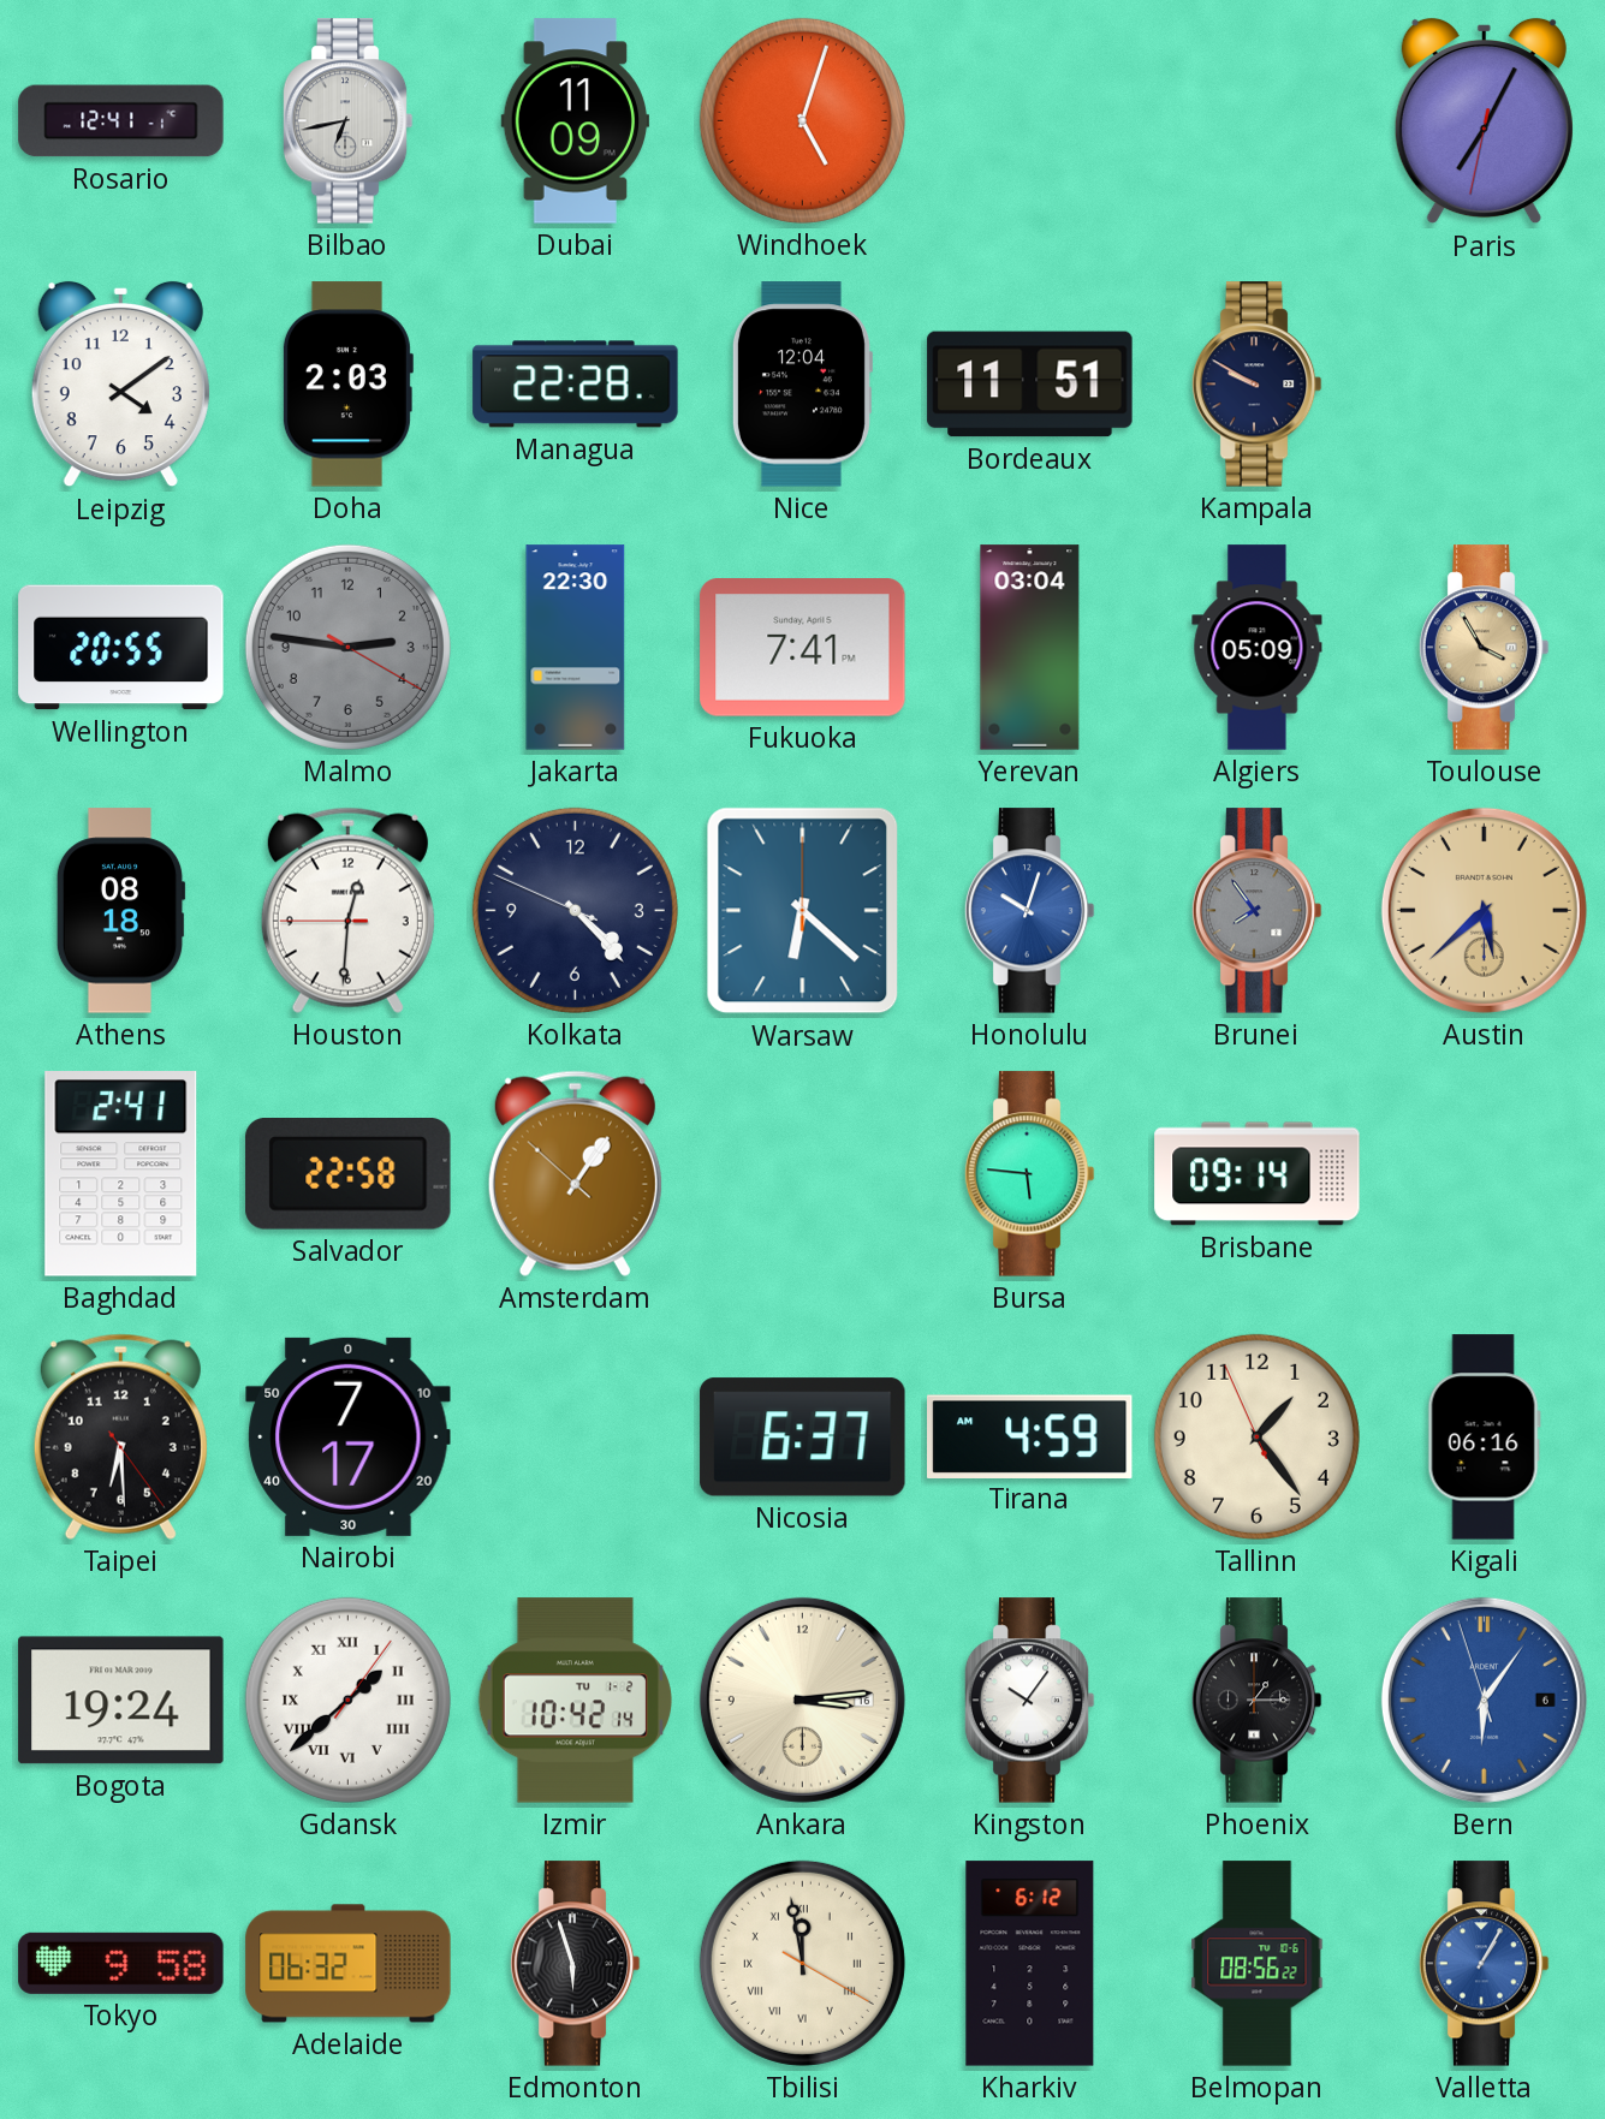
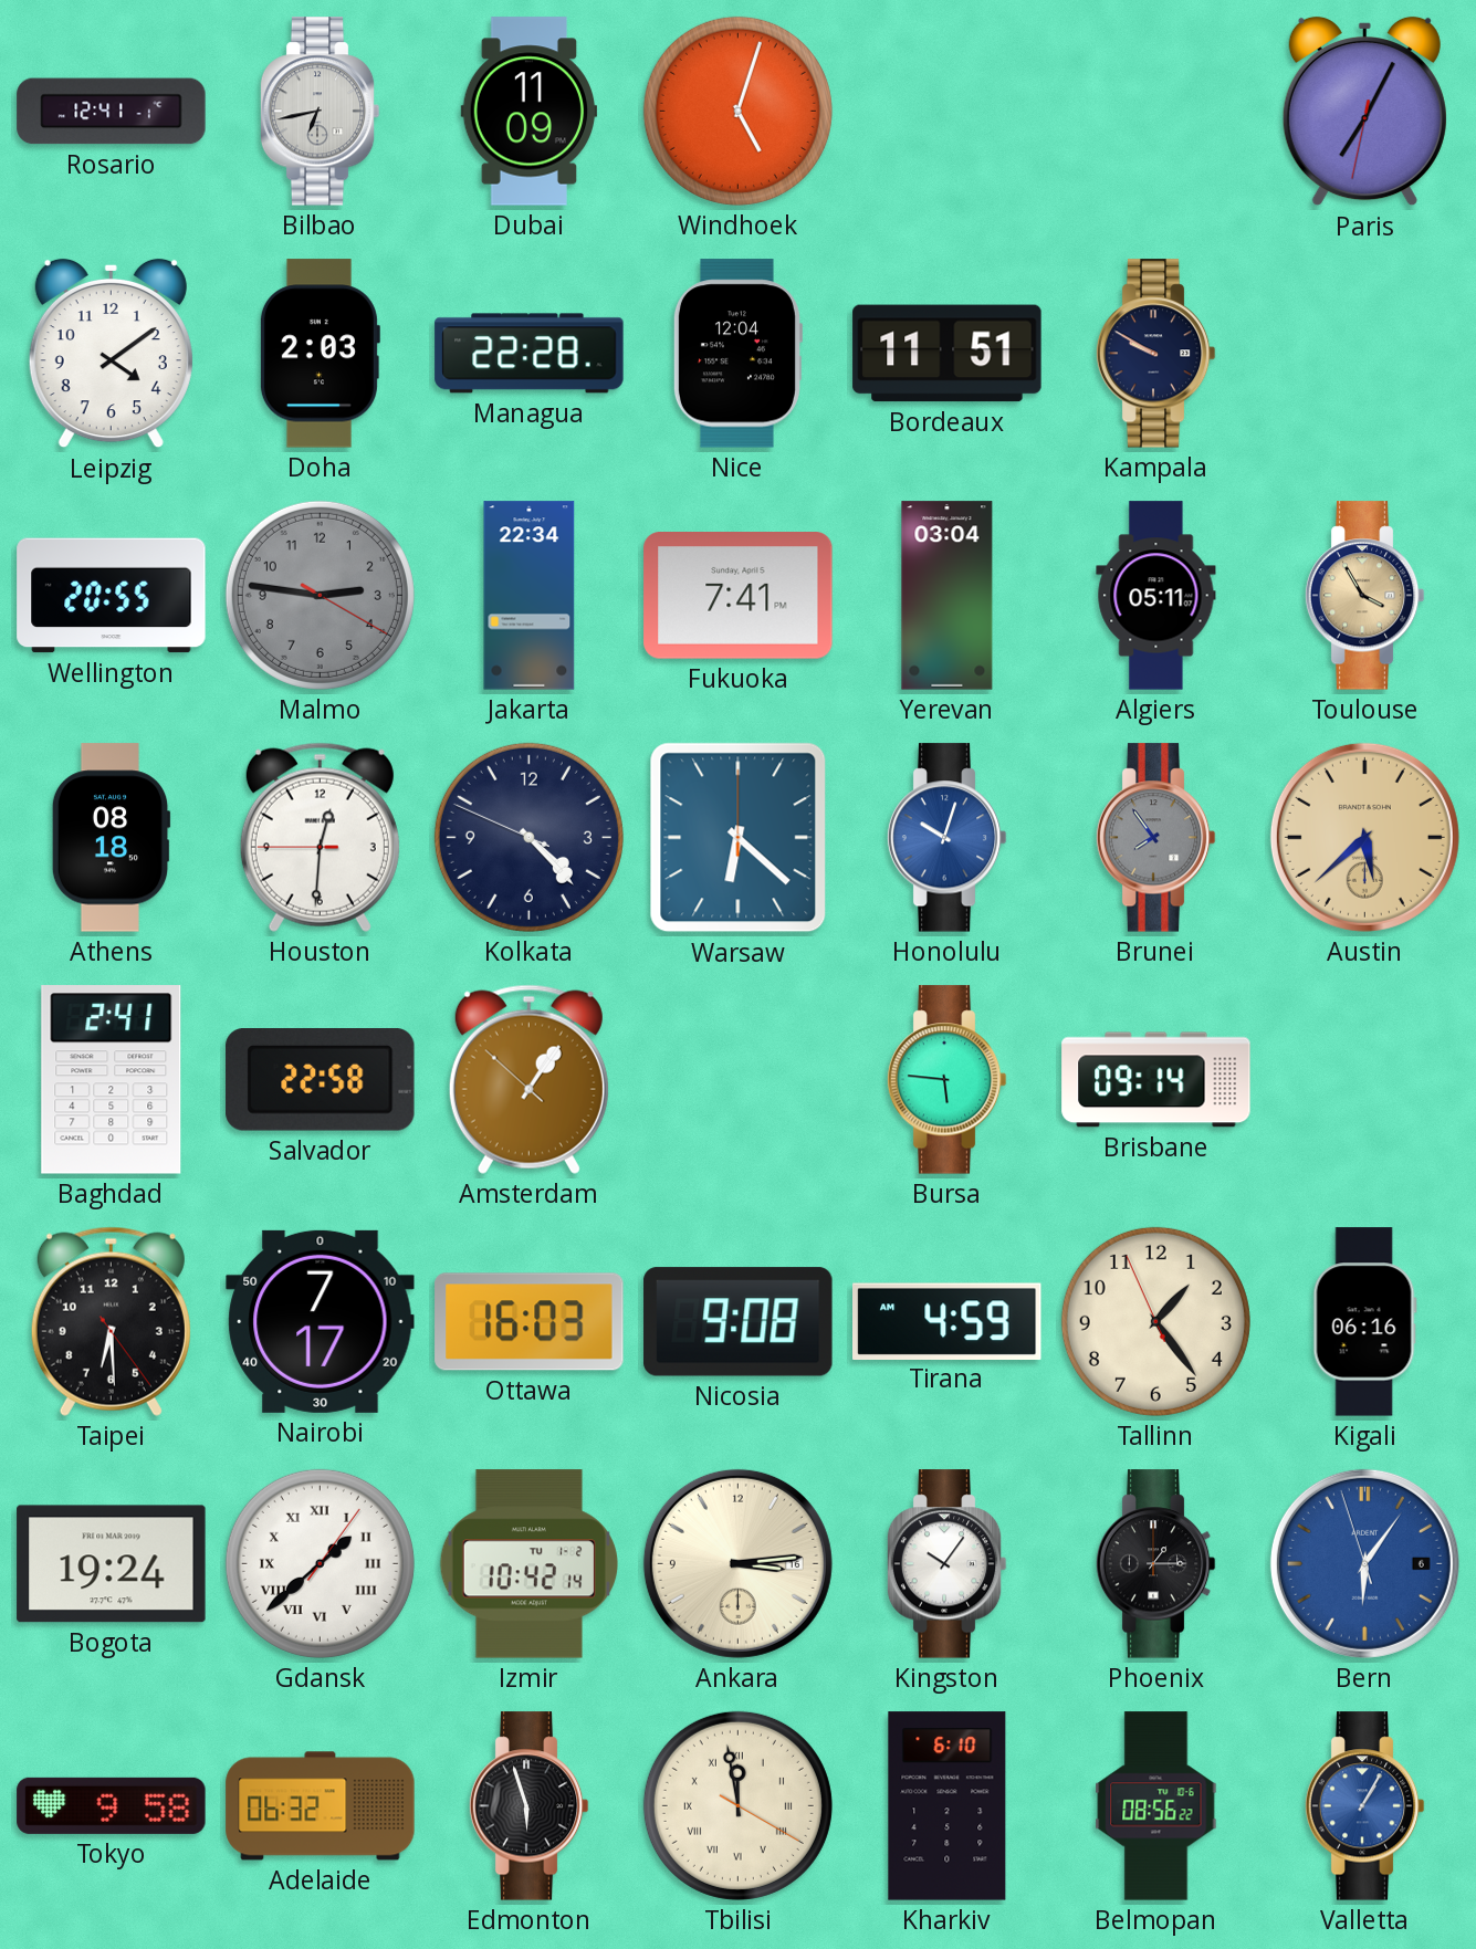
Jakarta: 22:30 -> 22:34 (530, 596)
Algiers: 05:09 -> 05:11 (1156, 596)
Ottawa: none -> 16:03 (530, 1322)
Nicosia: 6:37 -> 9:08 (739, 1322)
Kharkiv: 6:12 -> 6:10 (948, 1806)
